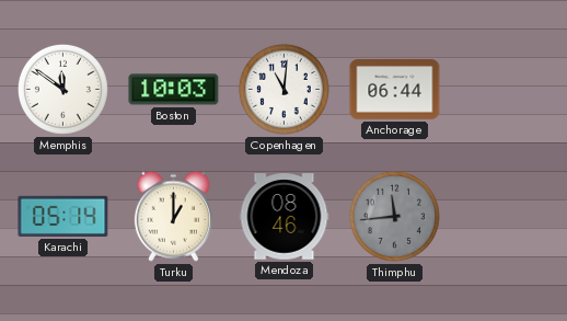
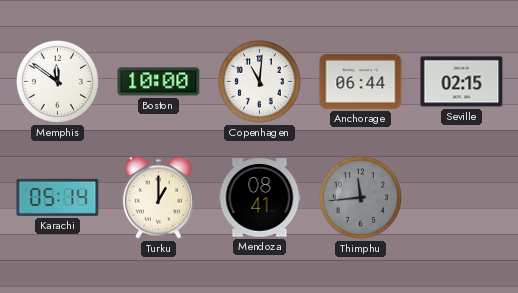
Boston: 10:03 -> 10:00 (159, 82)
Seville: none -> 02:15 (462, 82)
Mendoza: 08:46 -> 08:41 (260, 198)
